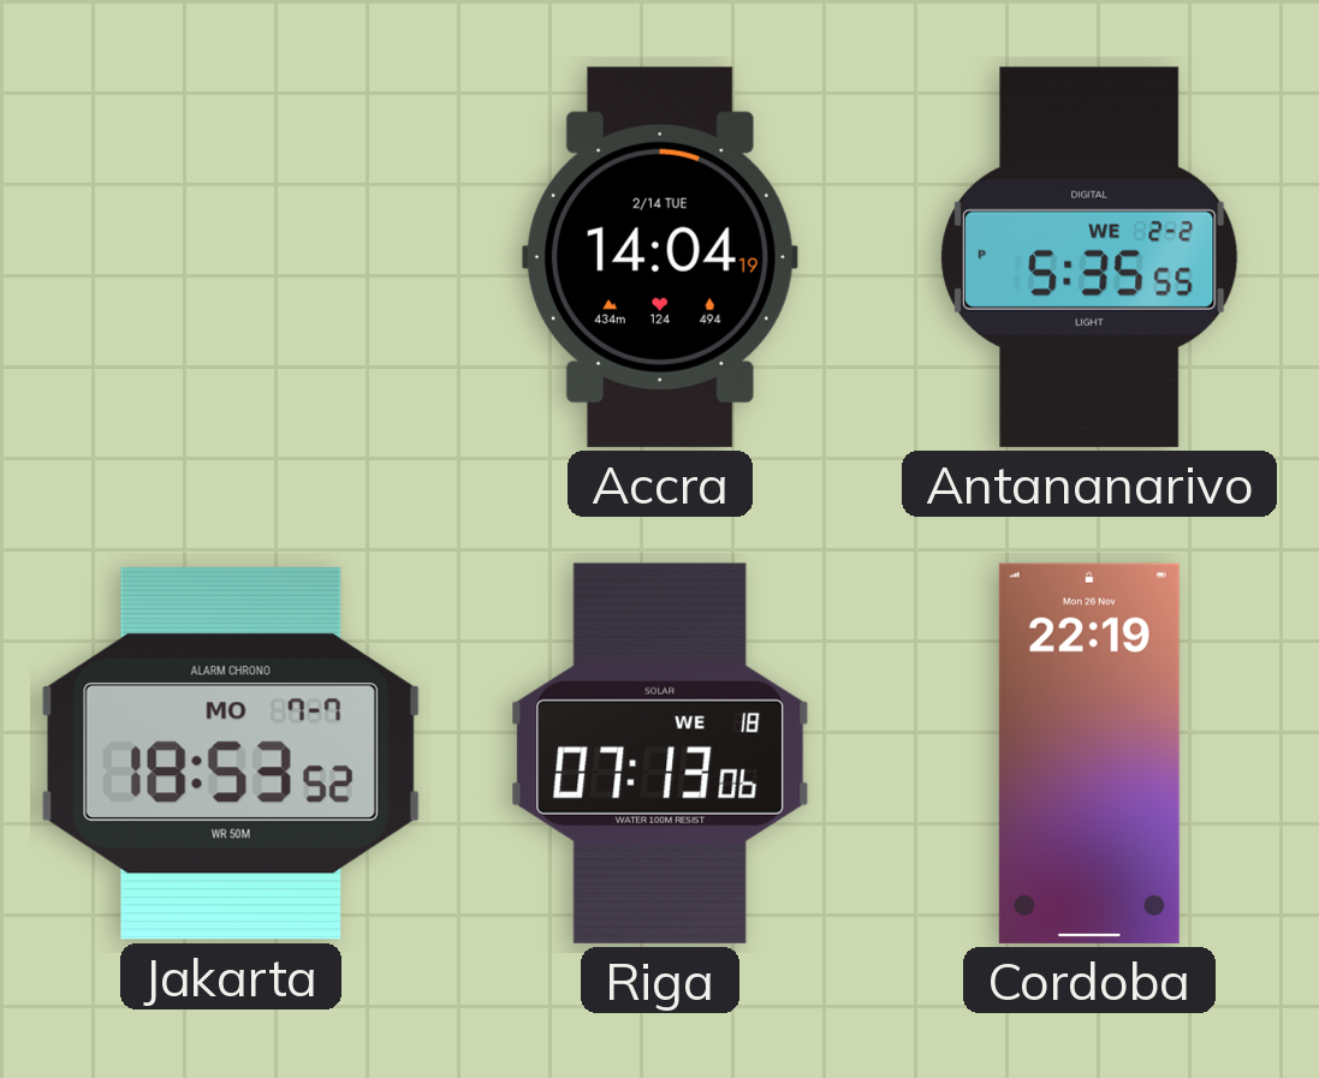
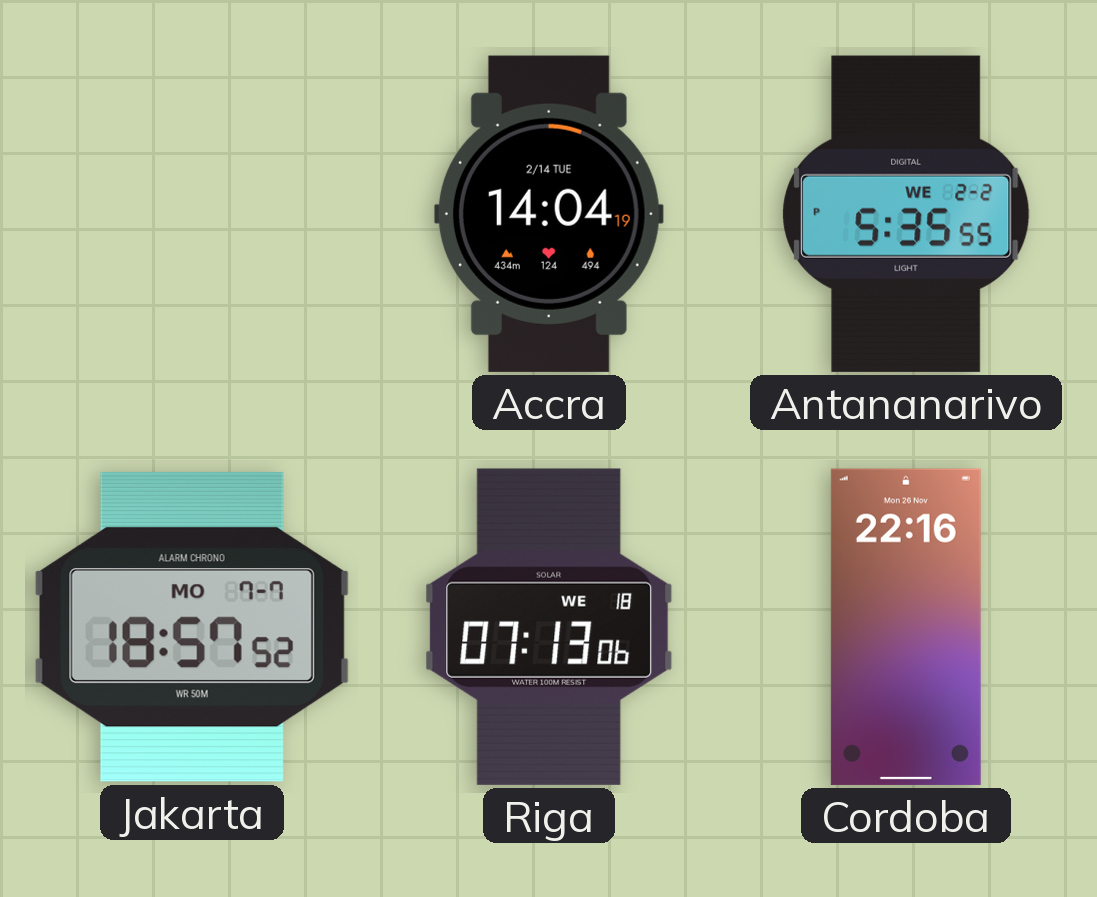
Jakarta: 18:53 -> 18:57 (192, 627)
Cordoba: 22:19 -> 22:16 (906, 627)
